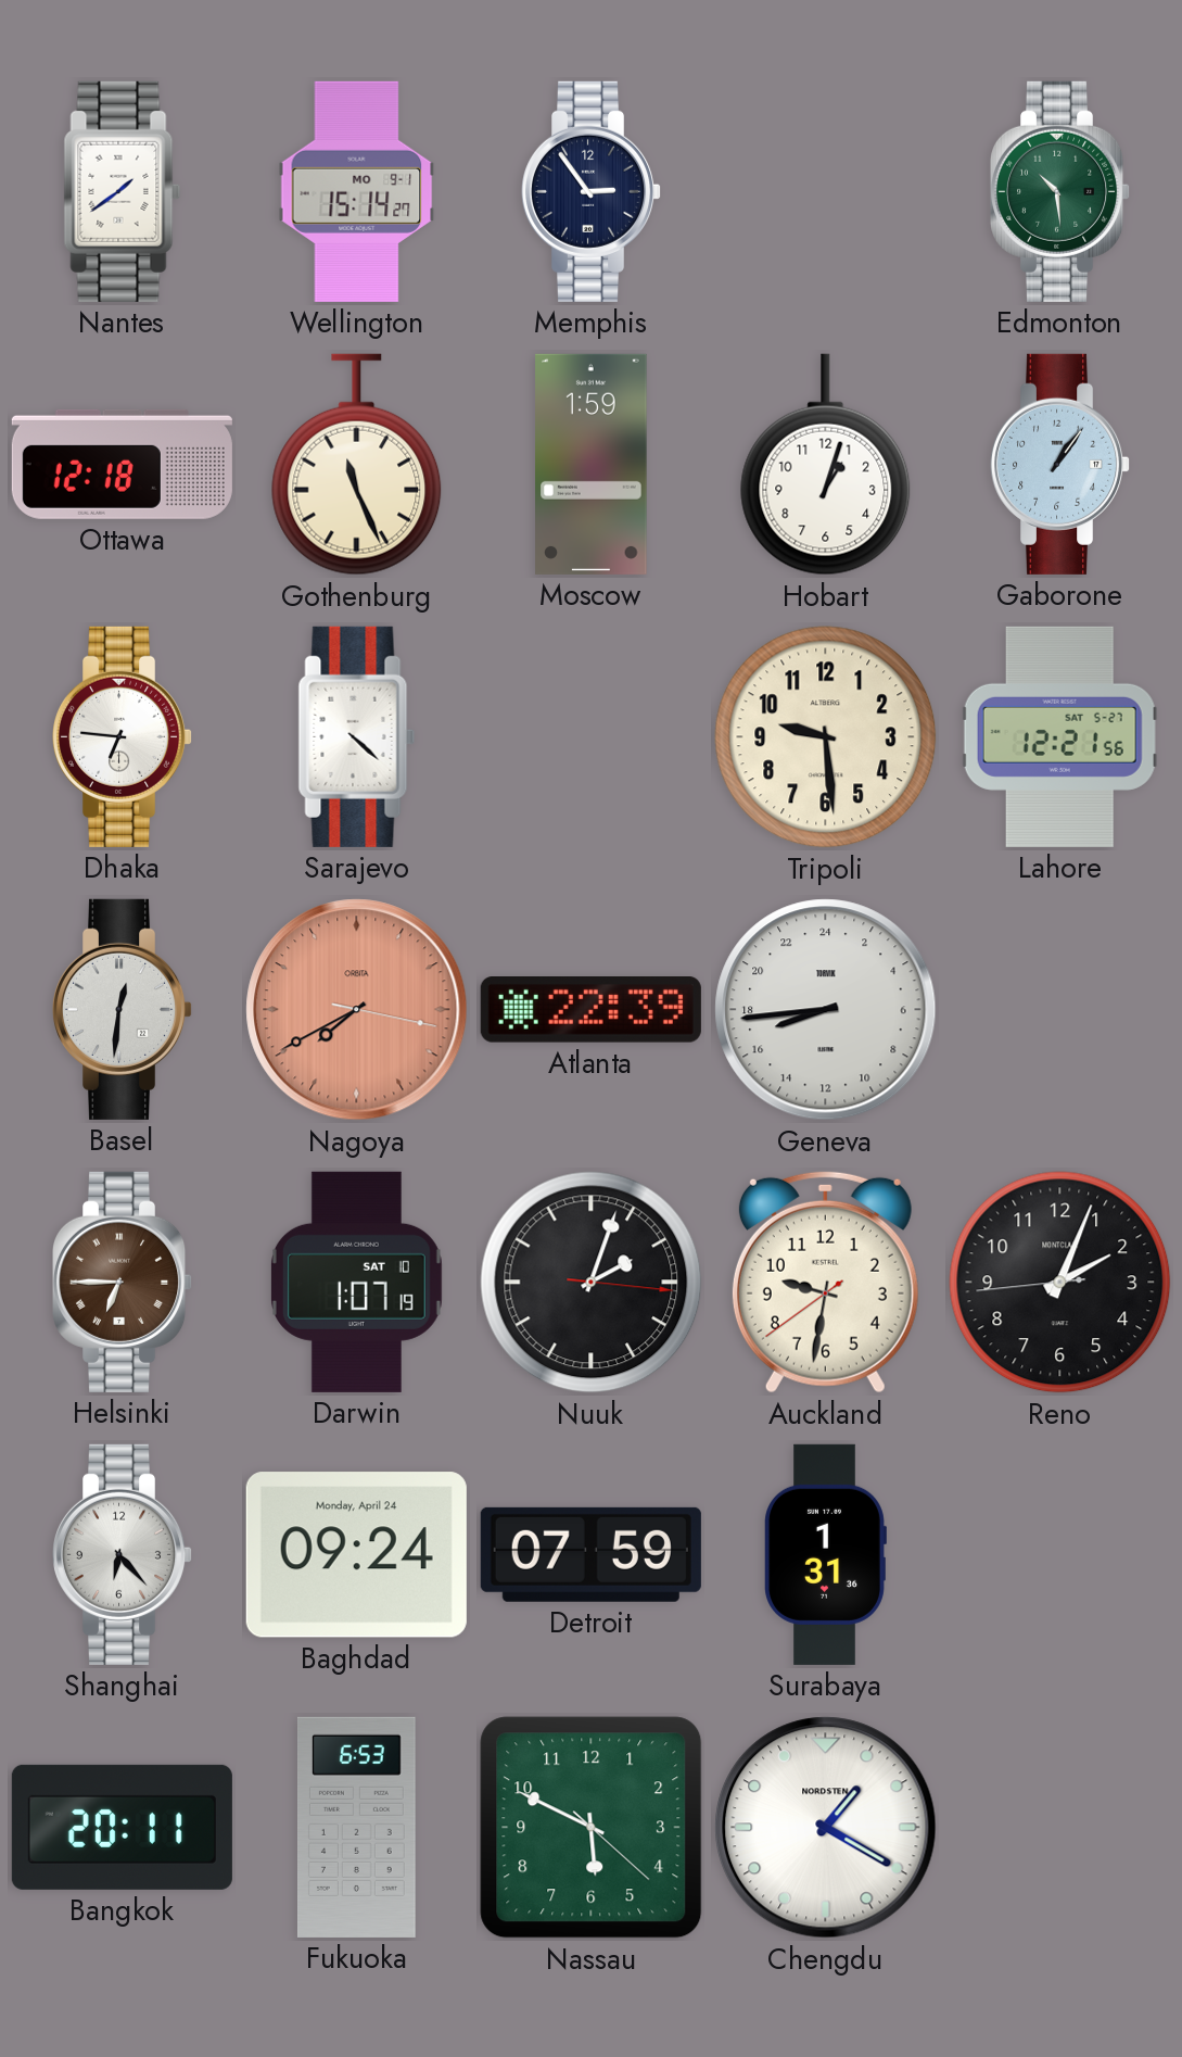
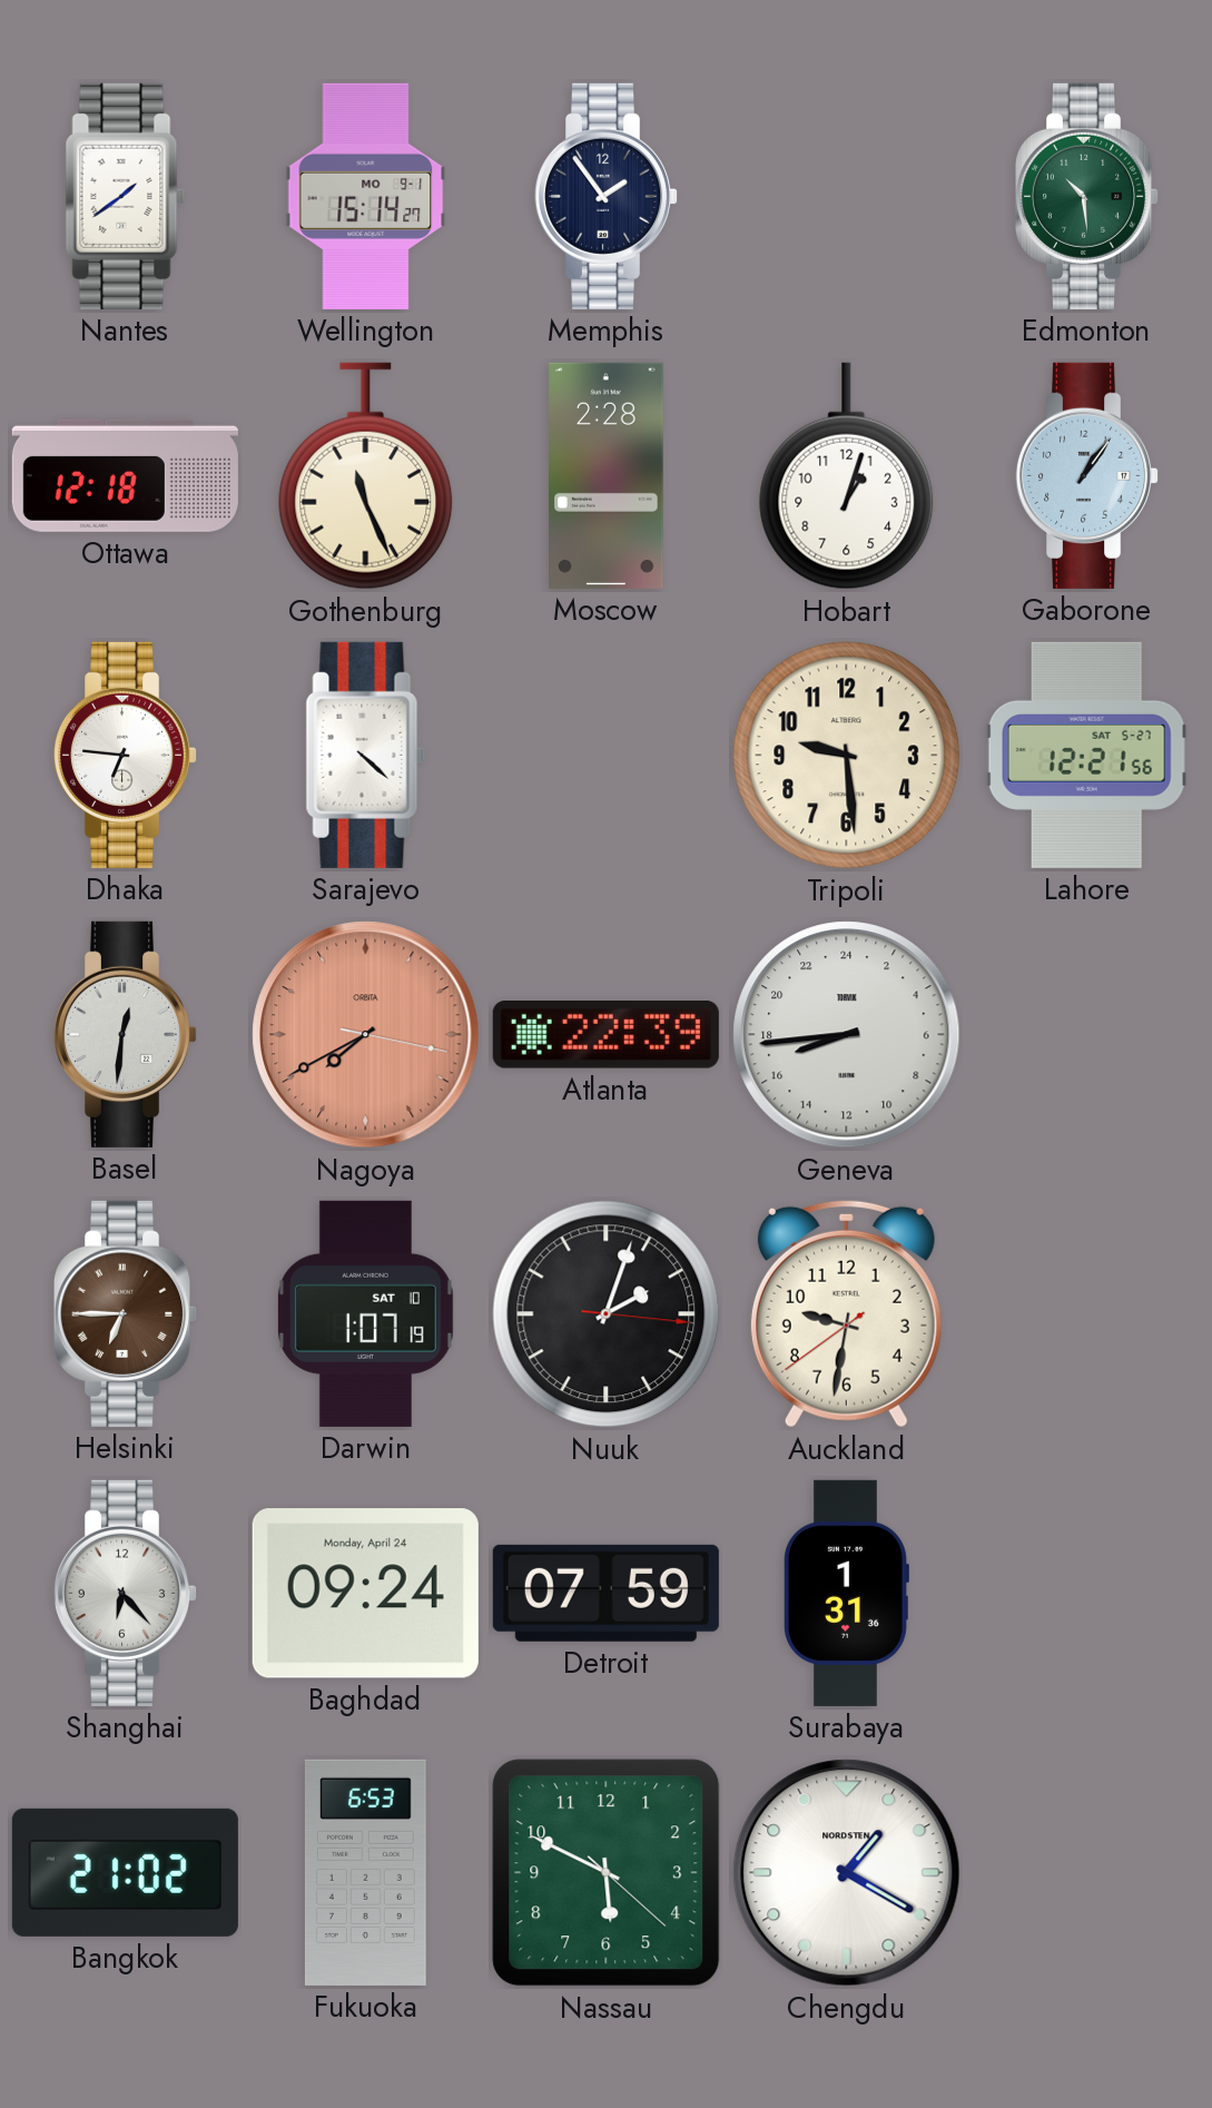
Memphis: 2:54 -> 1:54 (608, 196)
Moscow: 1:59 -> 2:28 (607, 475)
Reno: 2:03 -> none (1060, 1283)
Bangkok: 20:11 -> 21:02 (125, 1872)
